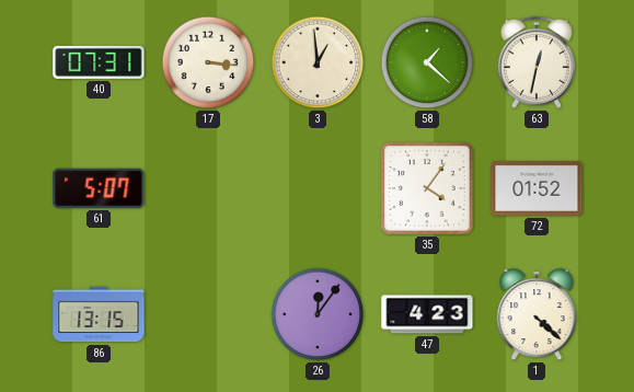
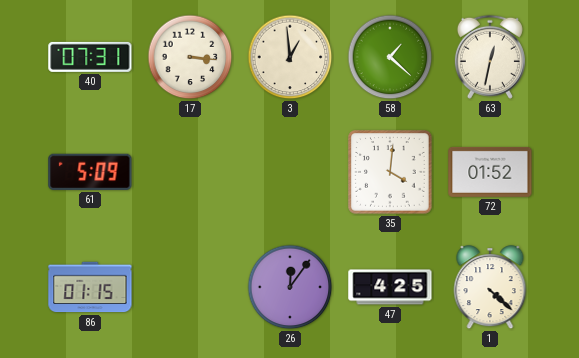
61: 5:07 -> 5:09 (90, 172)
35: 4:06 -> 4:01 (390, 172)
86: 13:15 -> 01:15 (90, 287)
47: 4:23 -> 4:25 (390, 287)
